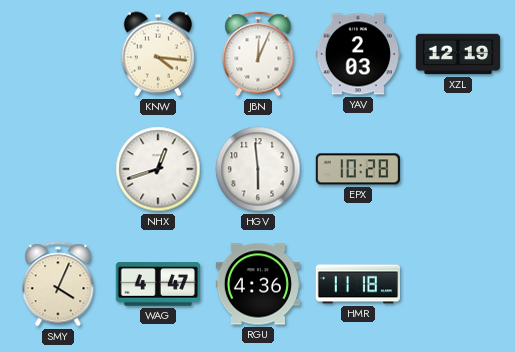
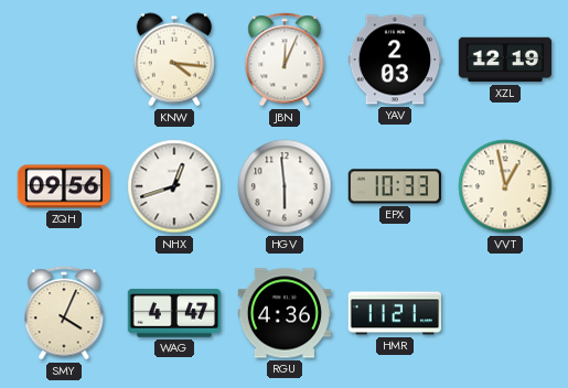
ZQH: none -> 09:56 (63, 186)
EPX: 10:28 -> 10:33 (395, 186)
VVT: none -> 12:58 (505, 186)
HMR: 11:18 -> 11:21 (395, 313)
